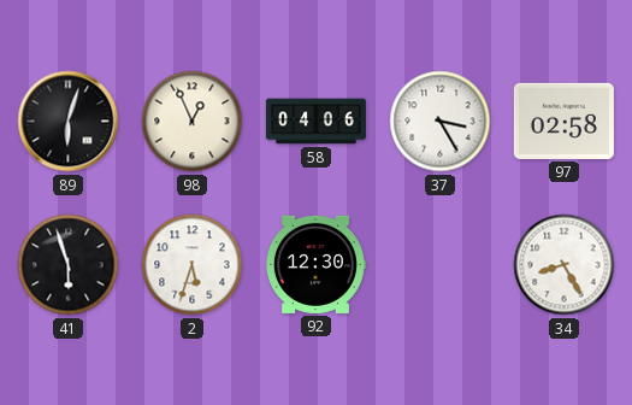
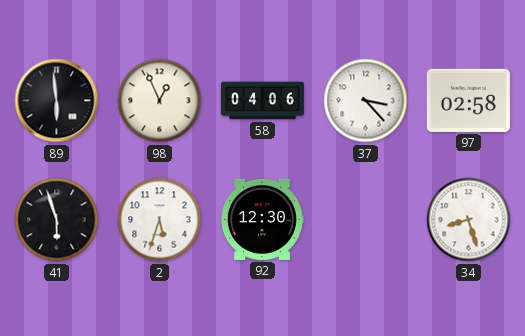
89: 6:03 -> 5:59 (57, 101)
37: 3:25 -> 3:23 (366, 101)
34: 8:25 -> 8:27 (469, 220)
